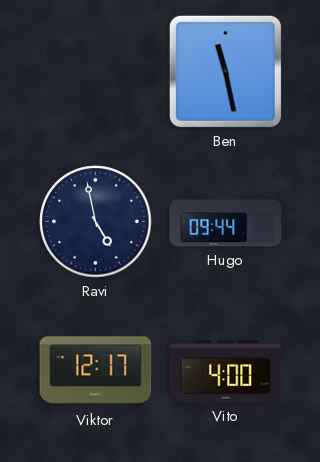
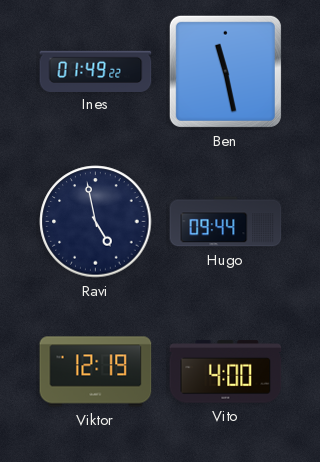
Ines: none -> 01:49 (96, 71)
Viktor: 12:17 -> 12:19 (96, 372)
